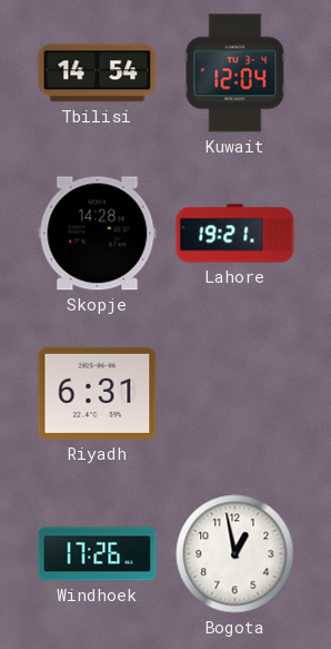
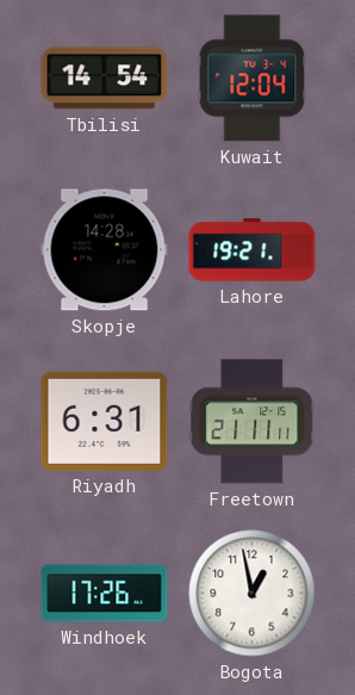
Freetown: none -> 21:11 (253, 422)
